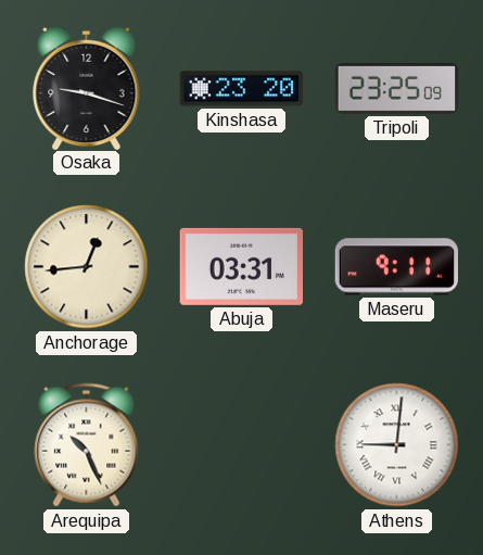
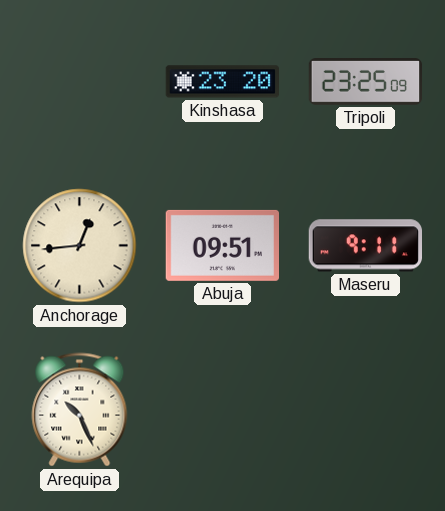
Osaka: 9:18 -> none (87, 87)
Abuja: 03:31 -> 09:51 (222, 245)
Athens: 9:01 -> none (397, 445)
